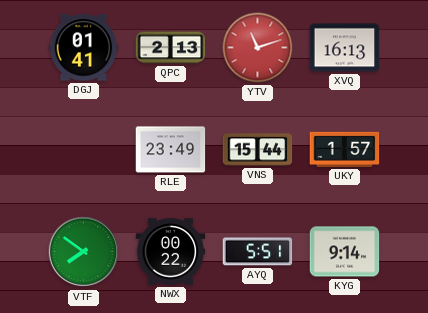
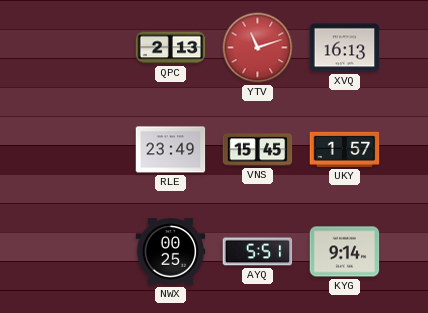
DGJ: 01:41 -> none (84, 48)
VNS: 15:44 -> 15:45 (258, 150)
VTF: 7:51 -> none (84, 252)
NWX: 00:22 -> 00:25 (171, 252)
